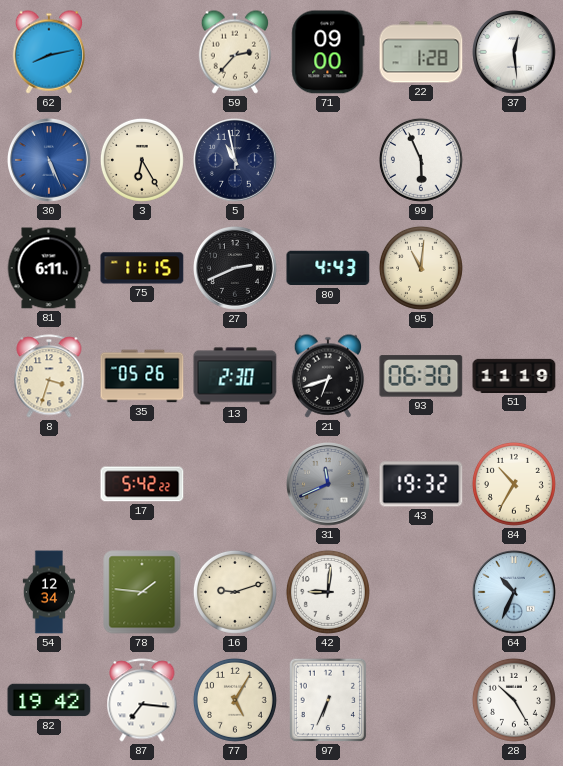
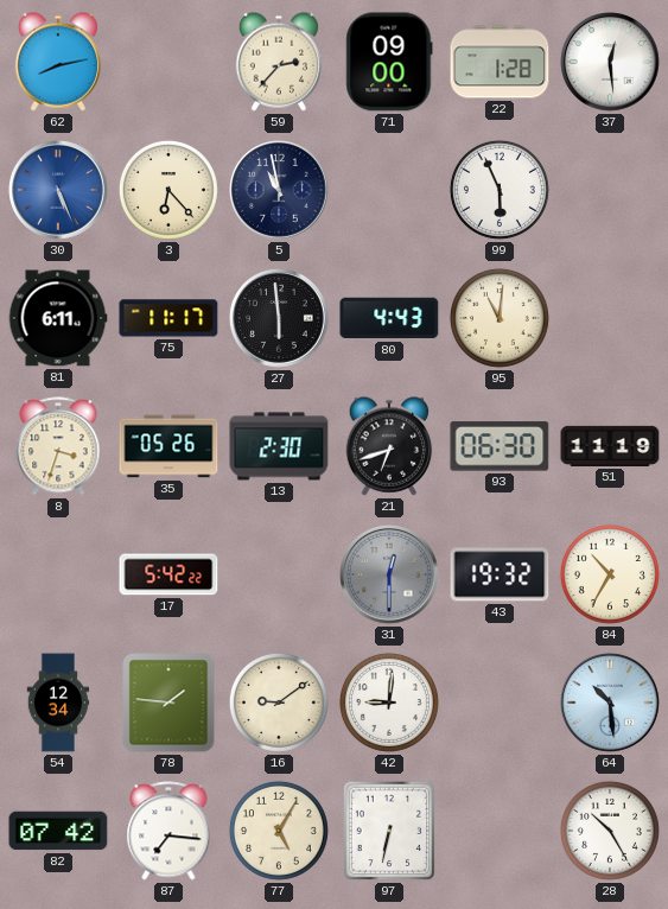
3: 6:25 -> 6:23 (168, 190)
75: 11:15 -> 11:17 (168, 318)
27: 2:41 -> 5:59 (280, 319)
31: 11:41 -> 12:30 (390, 576)
16: 9:12 -> 9:09 (279, 703)
64: 10:34 -> 10:29 (611, 704)
82: 19:42 -> 07:42 (58, 831)
97: 6:34 -> 6:32 (389, 831)
